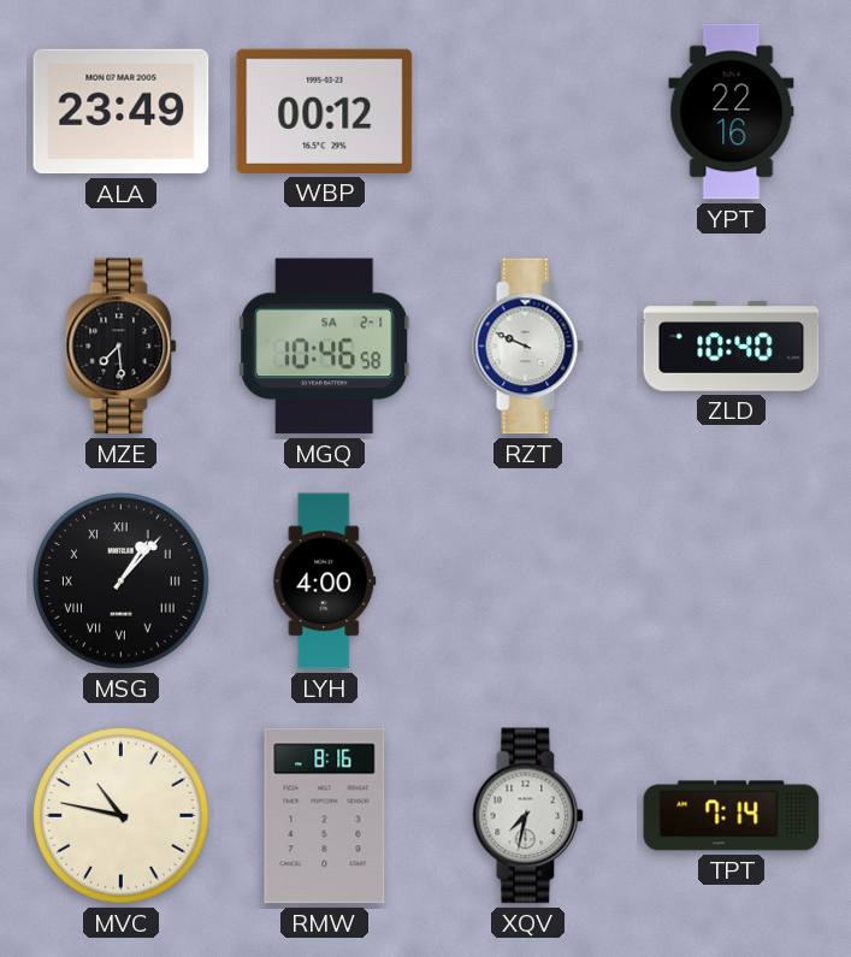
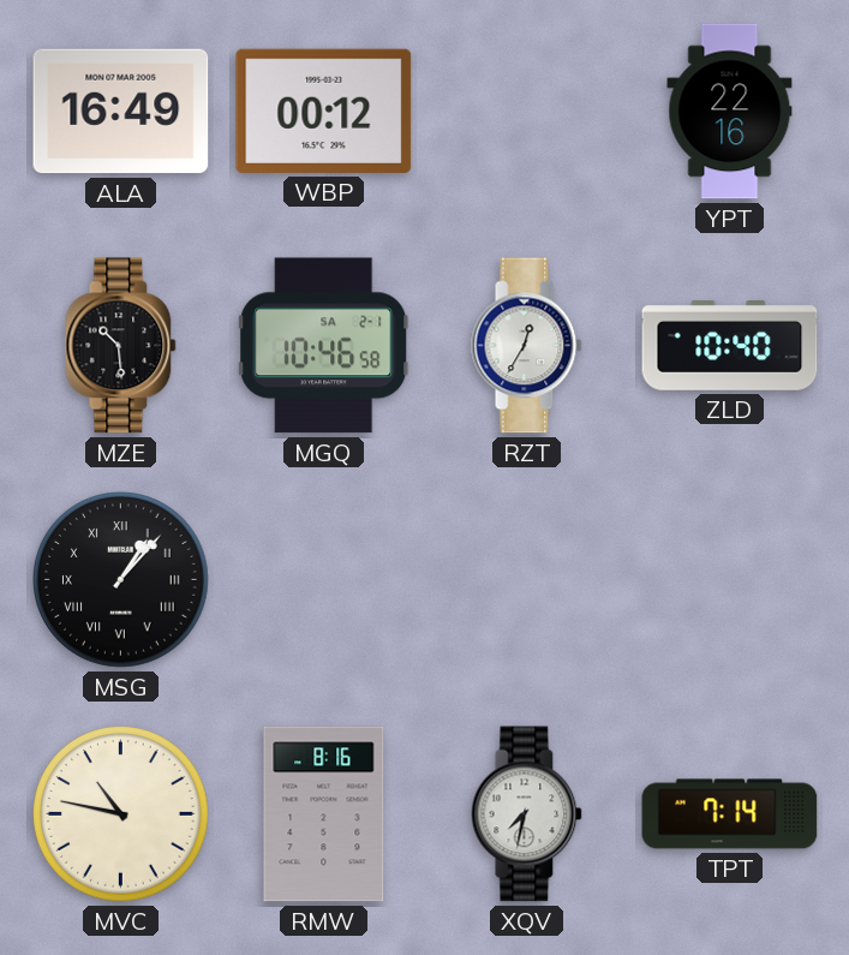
ALA: 23:49 -> 16:49 (121, 112)
MZE: 7:29 -> 10:29 (121, 346)
RZT: 9:49 -> 12:35 (527, 346)
LYH: 4:00 -> none (325, 581)
